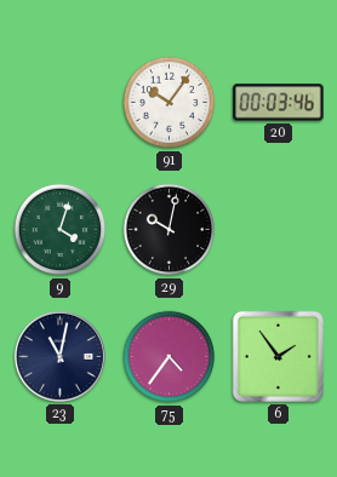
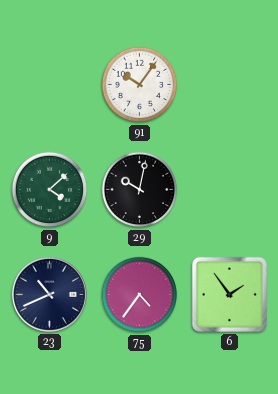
20: 00:03 -> none (279, 103)
9: 4:03 -> 4:08 (50, 190)
23: 11:02 -> 10:41 (49, 294)
